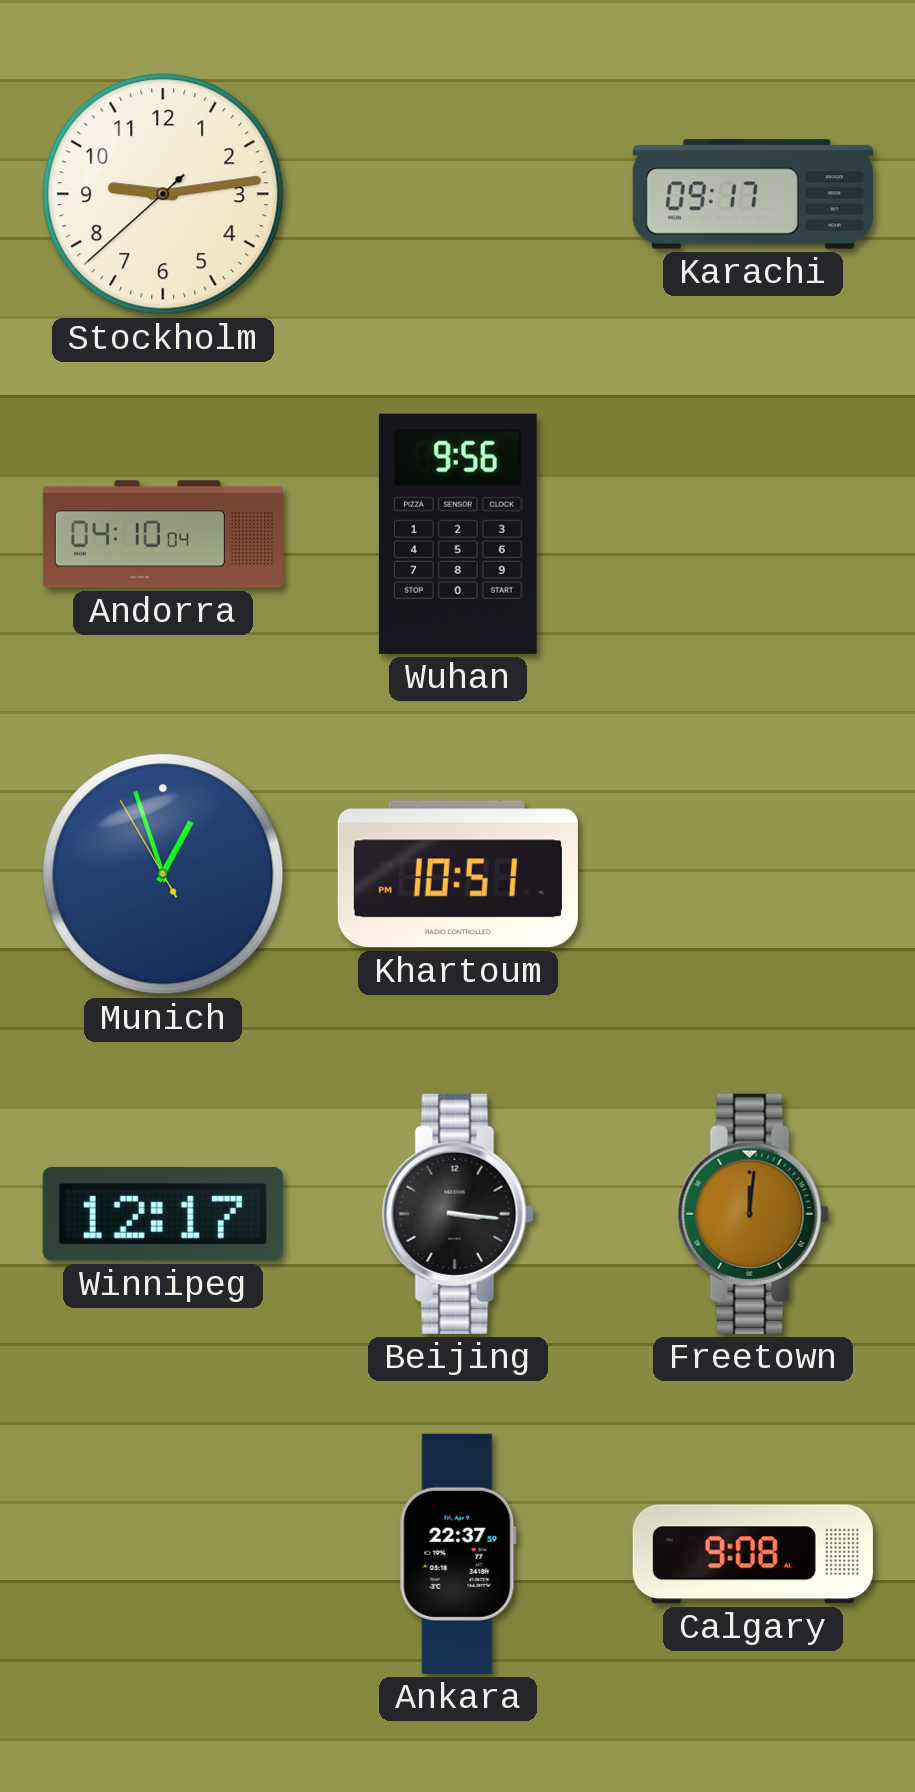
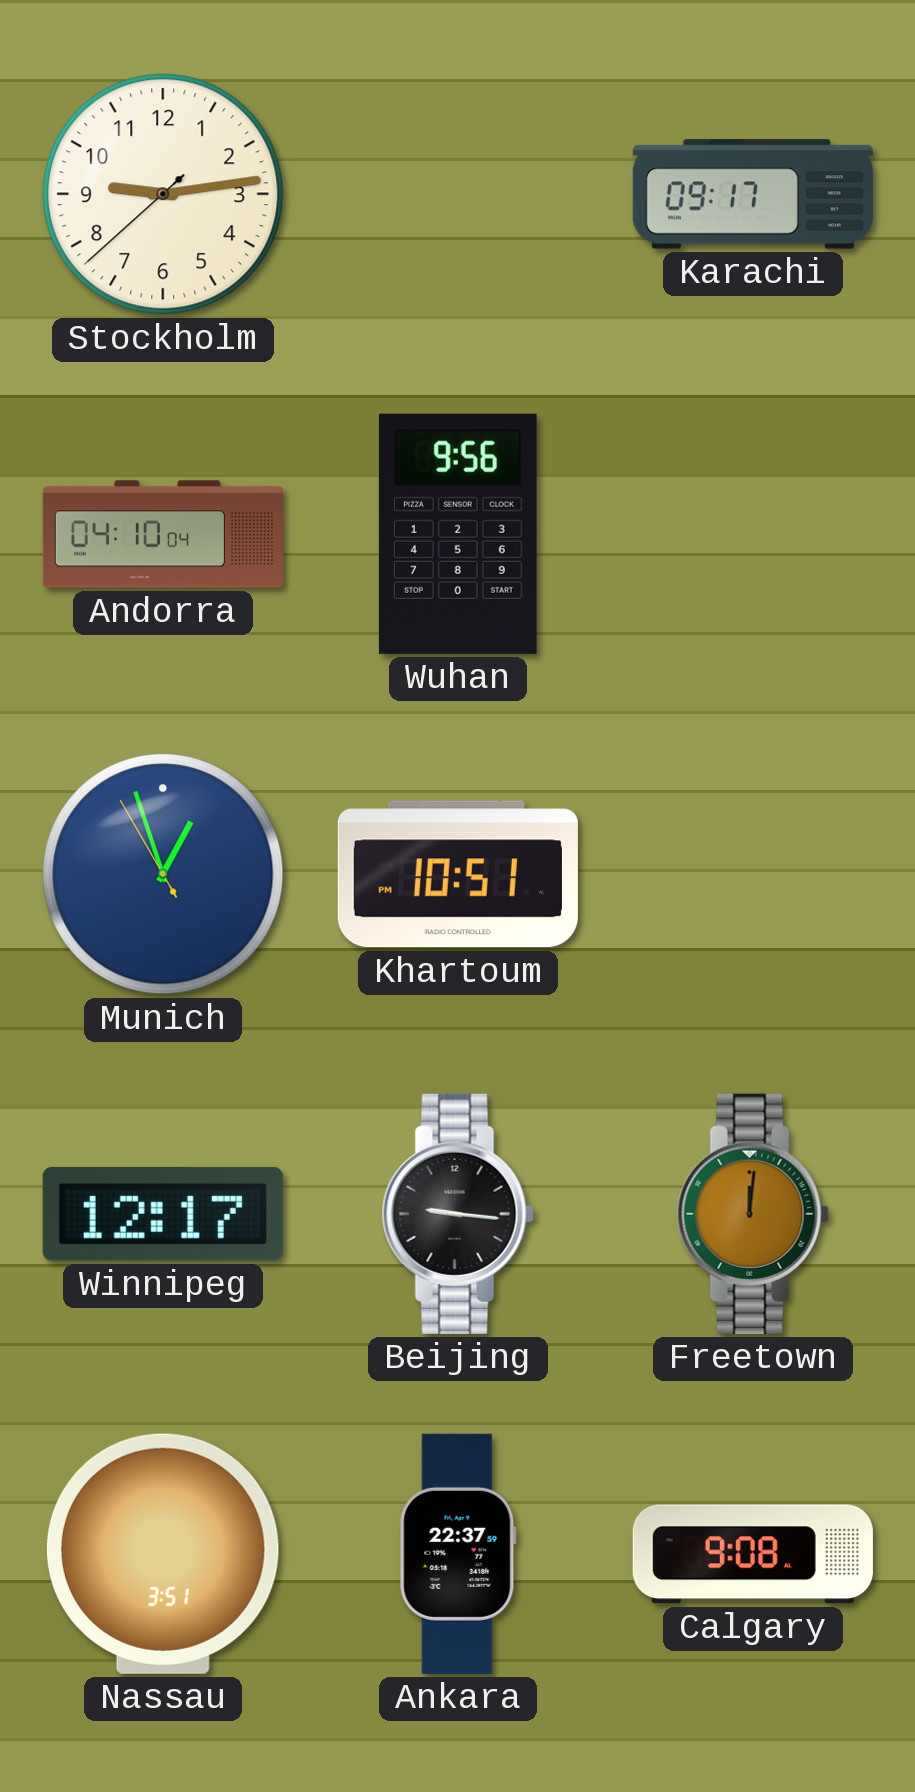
Beijing: 3:16 -> 9:16 (458, 1214)
Nassau: none -> 3:51 (163, 1554)
